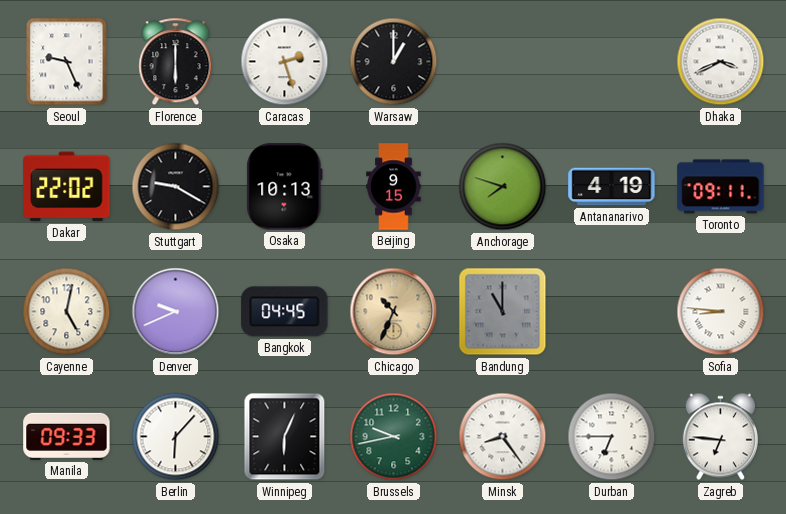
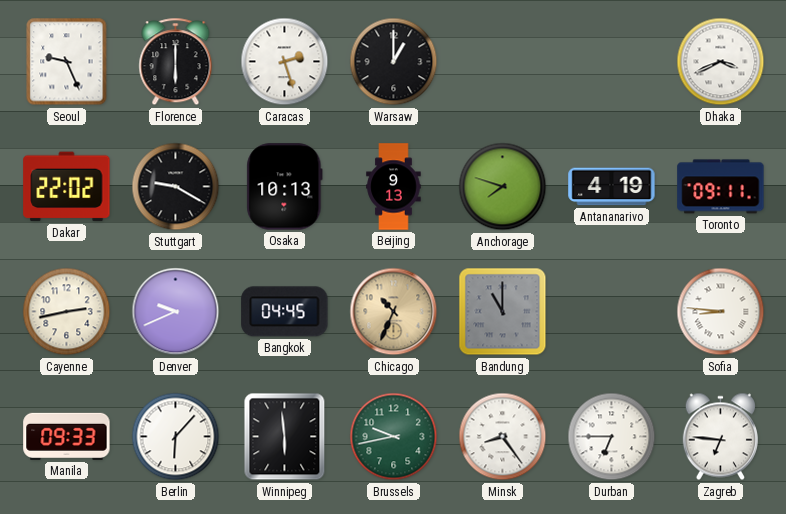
Beijing: 9:15 -> 9:13 (394, 187)
Cayenne: 5:02 -> 2:43 (67, 312)
Winnipeg: 6:04 -> 5:59 (285, 437)
